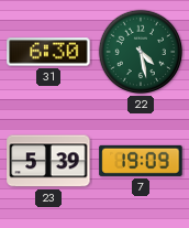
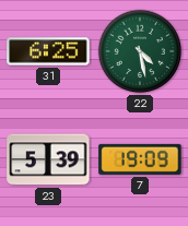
31: 6:30 -> 6:25 (48, 51)
